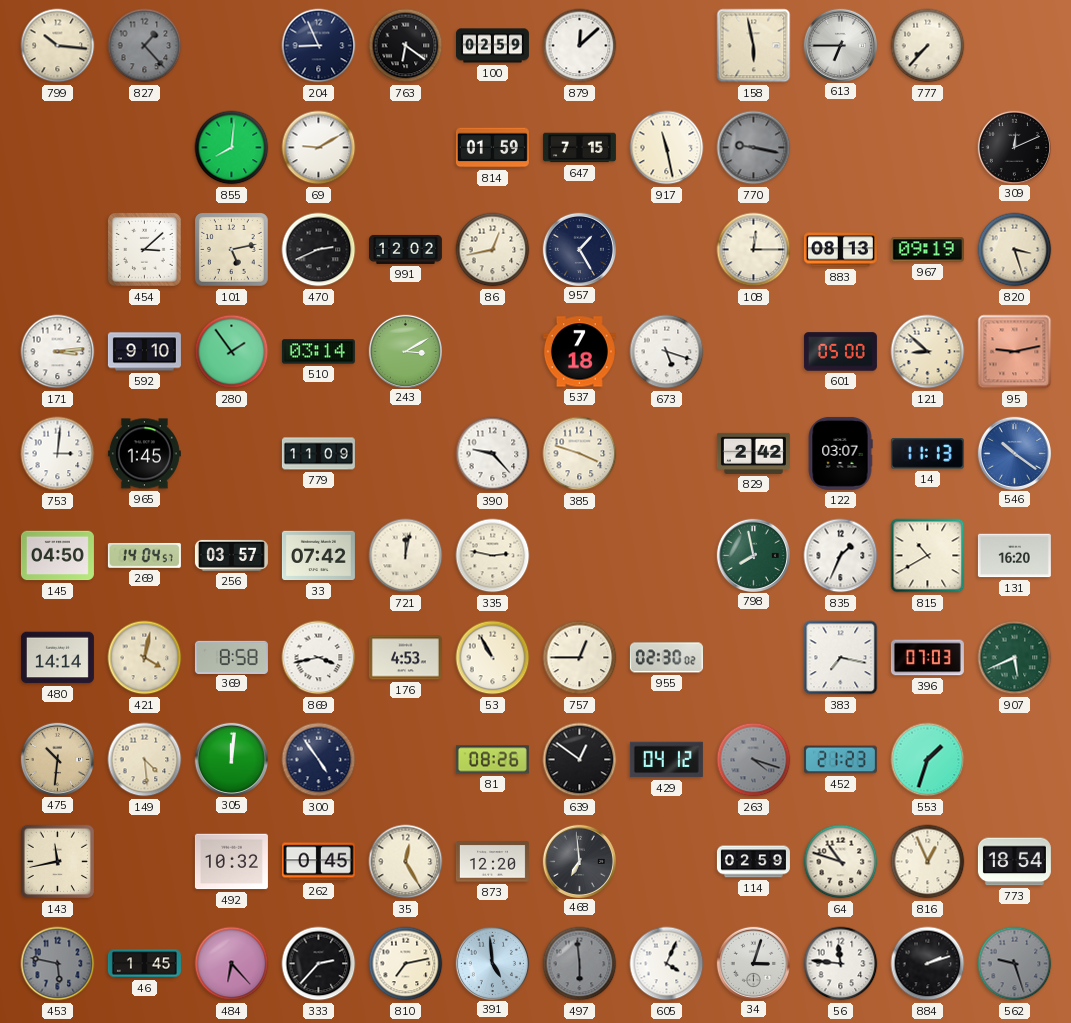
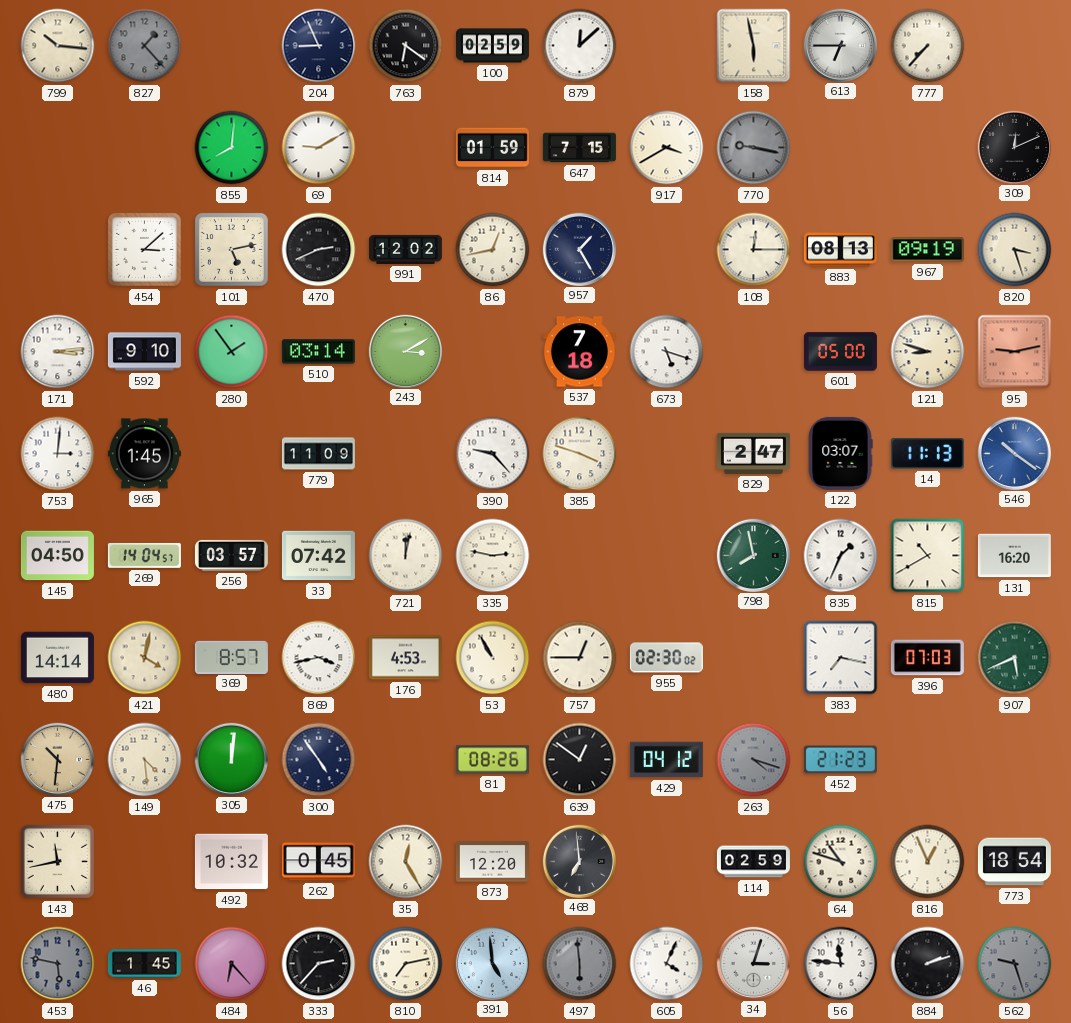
917: 11:28 -> 3:40 (667, 148)
121: 8:52 -> 8:48 (928, 352)
829: 2:42 -> 2:47 (753, 453)
369: 8:58 -> 8:57 (231, 657)
553: 1:33 -> none (928, 760)
